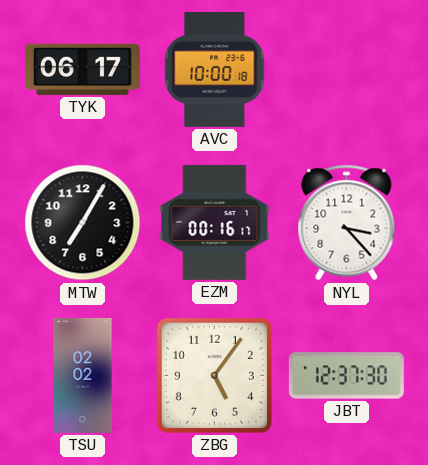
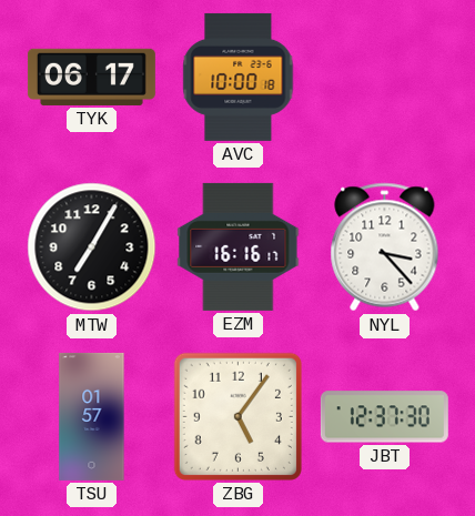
EZM: 00:16 -> 16:16 (239, 246)
TSU: 02:02 -> 01:57 (92, 416)
